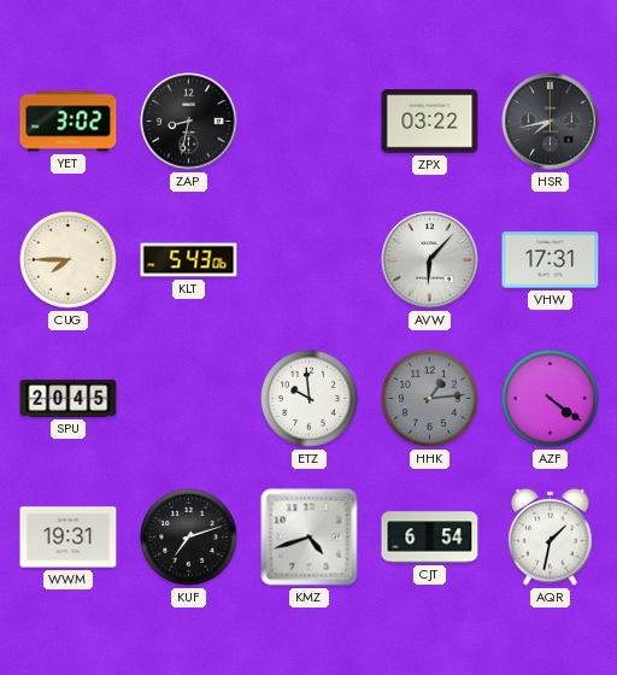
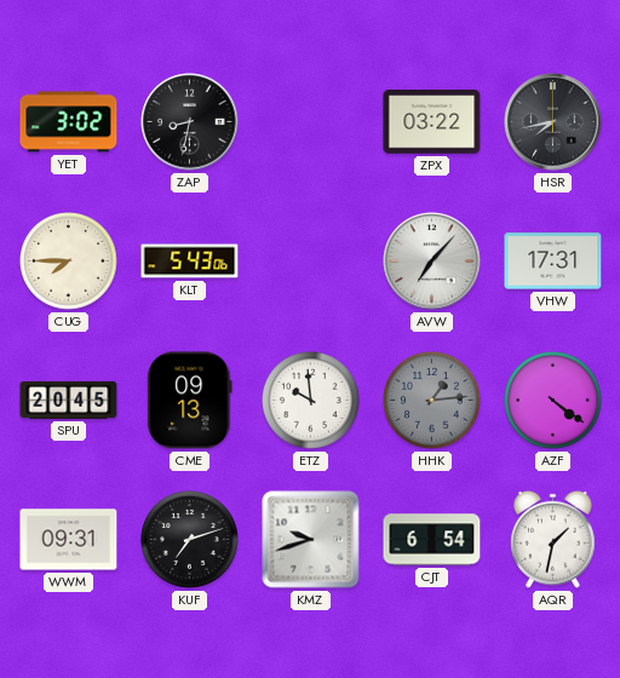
AVW: 6:07 -> 7:07 (432, 262)
CME: none -> 09:13 (190, 401)
WWM: 19:31 -> 09:31 (69, 540)
KMZ: 4:42 -> 9:42 (311, 540)
